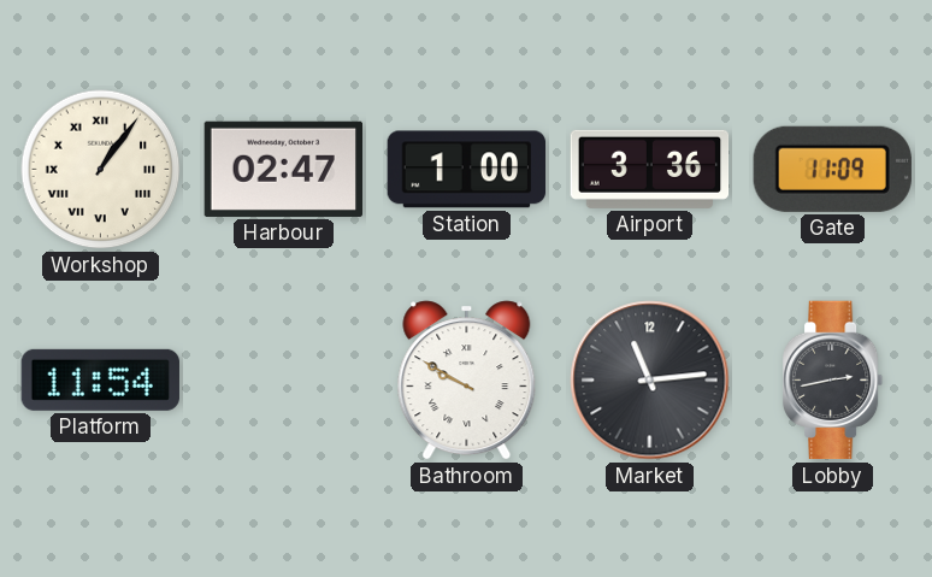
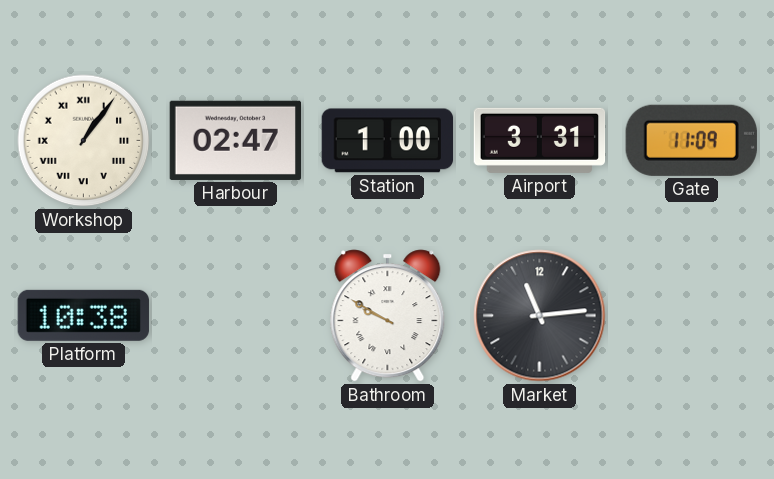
Airport: 3:36 -> 3:31 (540, 140)
Platform: 11:54 -> 10:38 (83, 315)
Lobby: 2:43 -> none (833, 381)
